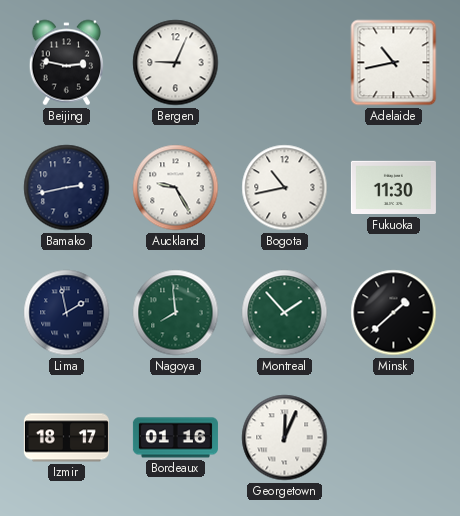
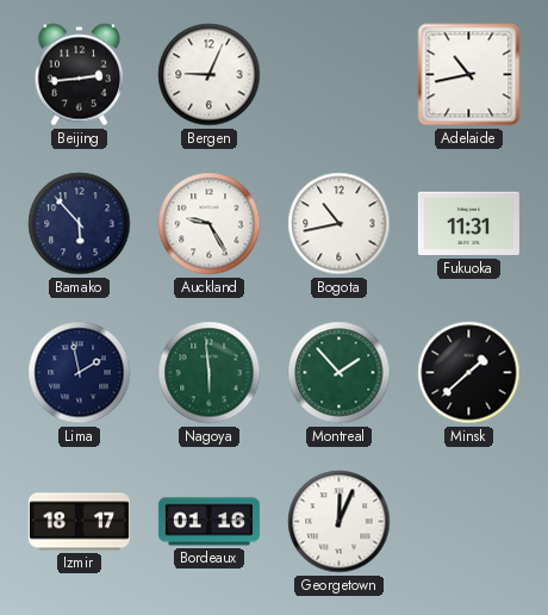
Beijing: 2:47 -> 2:44 (79, 75)
Bamako: 2:43 -> 5:53 (80, 224)
Fukuoka: 11:30 -> 11:31 (468, 224)
Nagoya: 7:59 -> 5:59 (210, 373)
